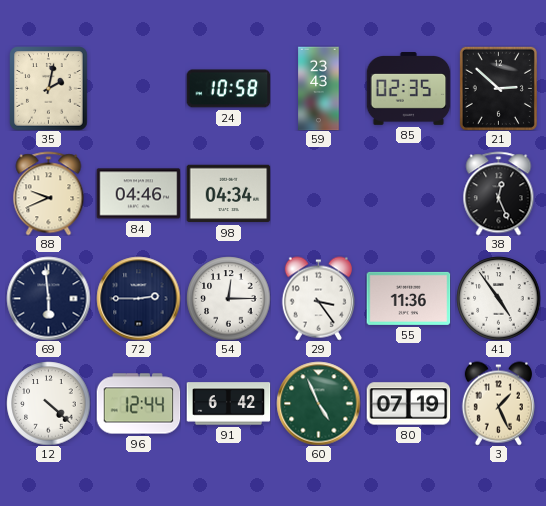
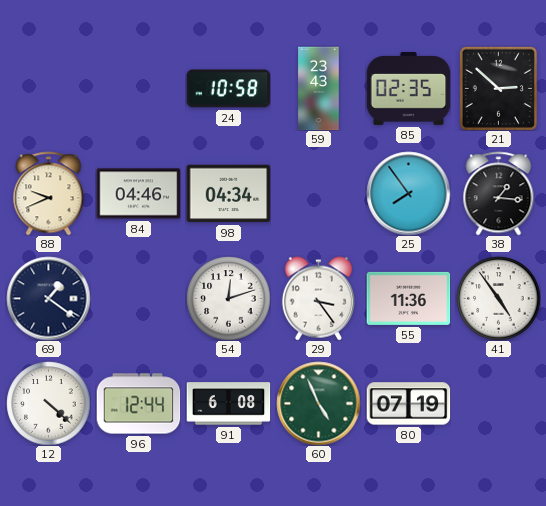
35: 2:02 -> none (49, 88)
25: none -> 7:54 (408, 193)
38: 12:26 -> 1:16 (499, 193)
69: 5:59 -> 1:21 (48, 298)
72: 2:45 -> none (138, 298)
54: 12:15 -> 12:12 (228, 298)
91: 6:42 -> 6:08 (228, 404)
3: 1:26 -> none (498, 403)
